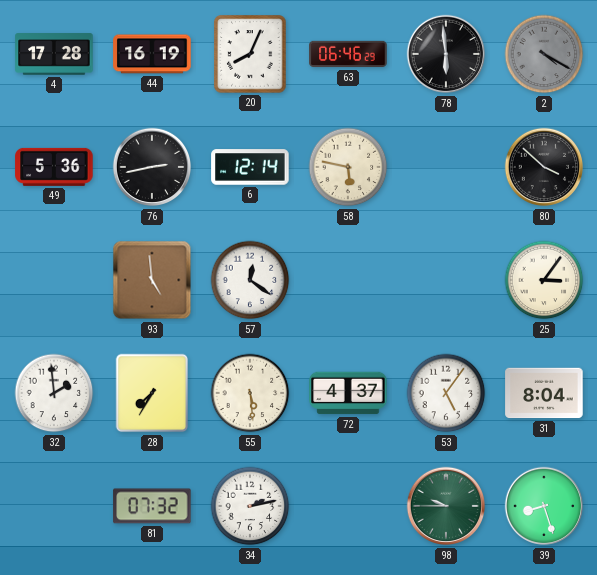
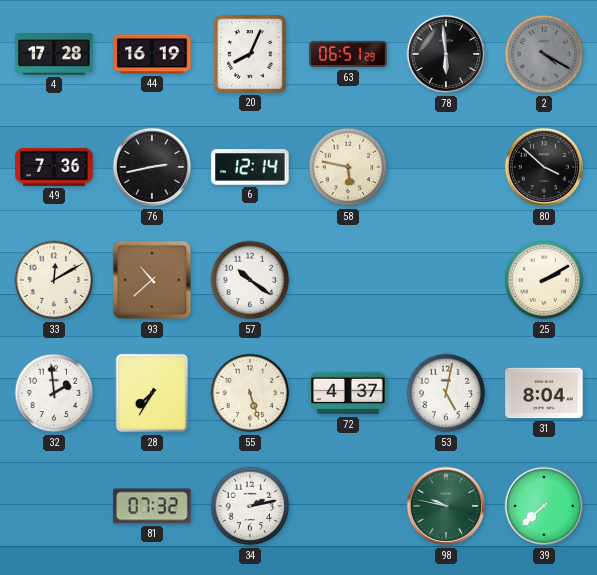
63: 06:46 -> 06:51 (348, 54)
49: 5:36 -> 7:36 (54, 167)
33: none -> 12:10 (54, 280)
93: 4:59 -> 10:38 (152, 280)
57: 12:21 -> 10:21 (250, 280)
25: 3:06 -> 2:10 (544, 280)
55: 5:29 -> 5:27 (250, 393)
53: 5:06 -> 5:02 (446, 393)
98: 9:45 -> 9:47 (446, 506)
39: 8:27 -> 7:38 (544, 506)
